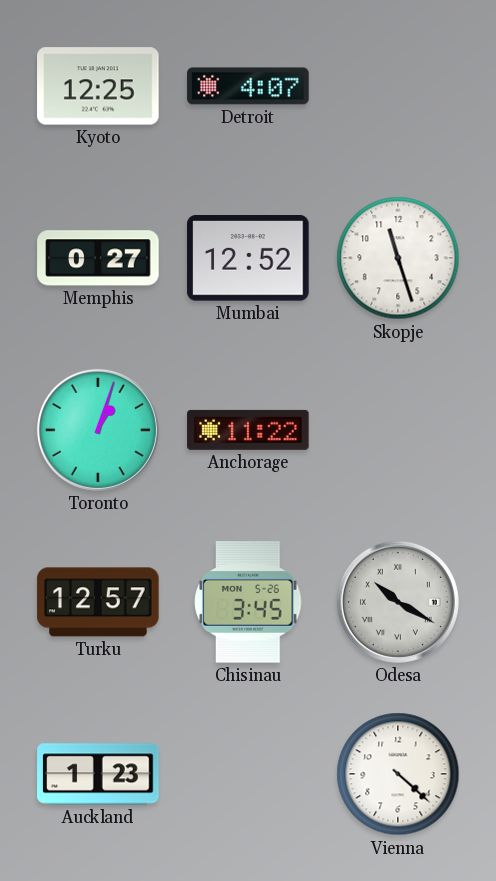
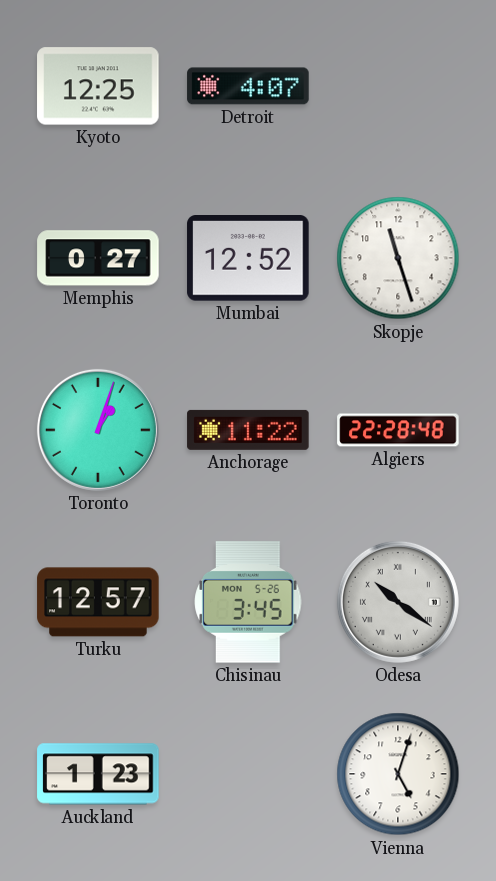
Algiers: none -> 22:28 (398, 430)
Odesa: 10:20 -> 10:21 (398, 602)
Vienna: 4:22 -> 5:03 (398, 774)
